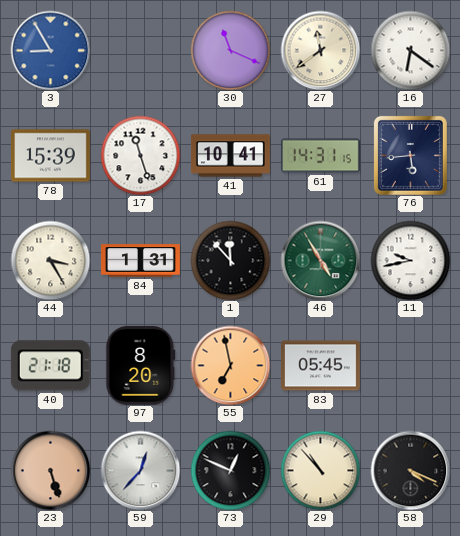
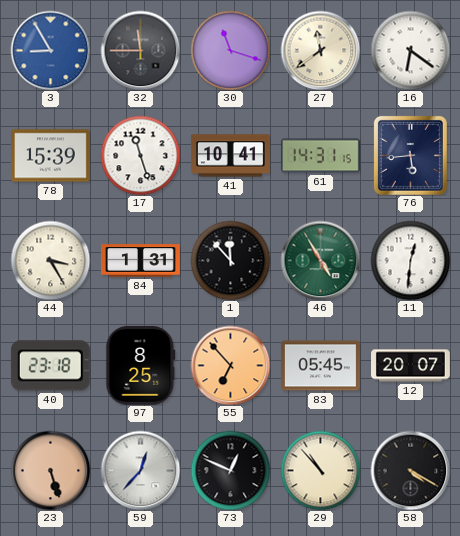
32: none -> 11:45 (140, 50)
30: 11:19 -> 11:18 (230, 50)
11: 9:43 -> 12:31 (410, 260)
40: 21:18 -> 23:18 (50, 366)
97: 8:20 -> 8:25 (141, 365)
55: 6:58 -> 6:53 (230, 365)
12: none -> 20:07 (411, 366)
58: 4:19 -> 4:20 (410, 470)
